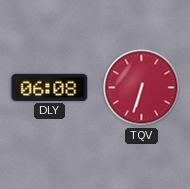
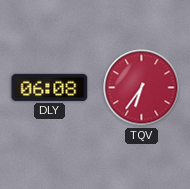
TQV: 6:33 -> 6:36 (142, 88)
